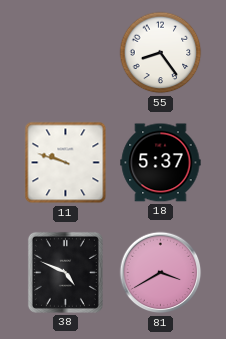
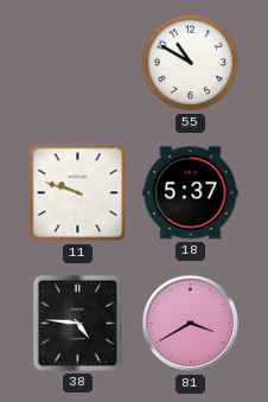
55: 8:24 -> 10:50 (191, 63)
38: 4:49 -> 4:46 (77, 323)
